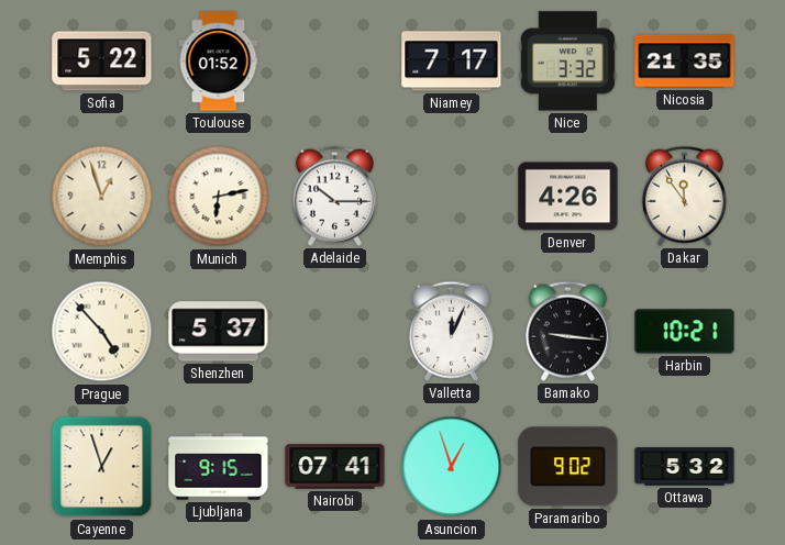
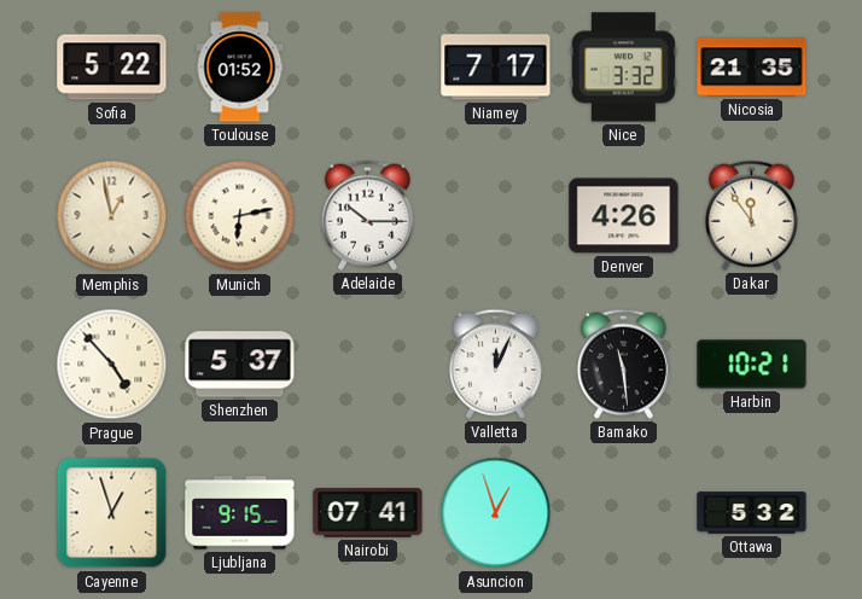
Memphis: 12:57 -> 12:58 (112, 216)
Bamako: 9:16 -> 11:29 (623, 364)
Paramaribo: 9:02 -> none (568, 467)
